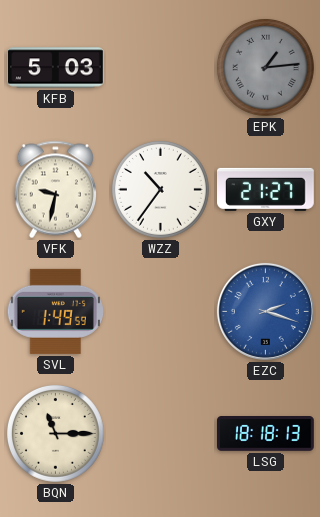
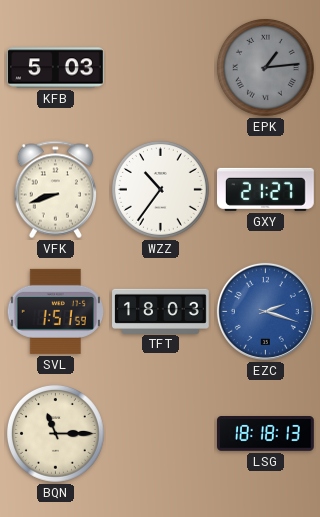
VFK: 9:32 -> 8:42 (55, 190)
SVL: 1:49 -> 1:51 (55, 311)
TFT: none -> 18:03 (161, 311)
